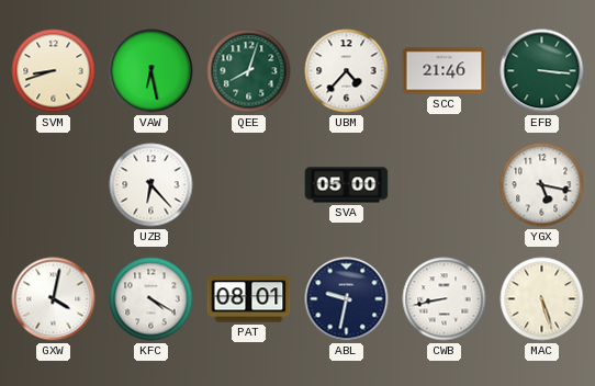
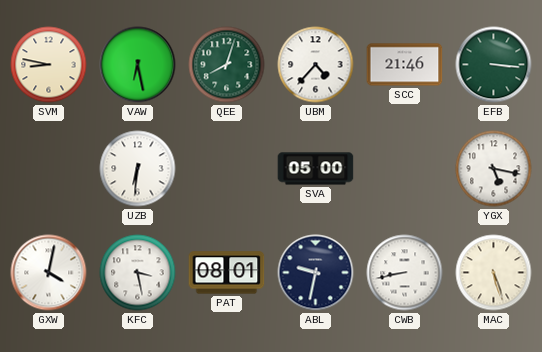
SVM: 8:42 -> 8:47 (49, 65)
UZB: 6:23 -> 6:31 (138, 169)
KFC: 4:20 -> 3:28 (138, 273)
